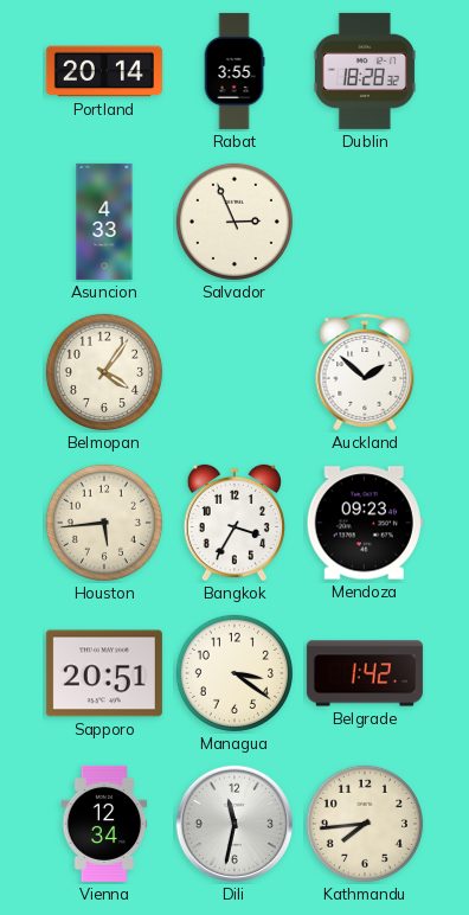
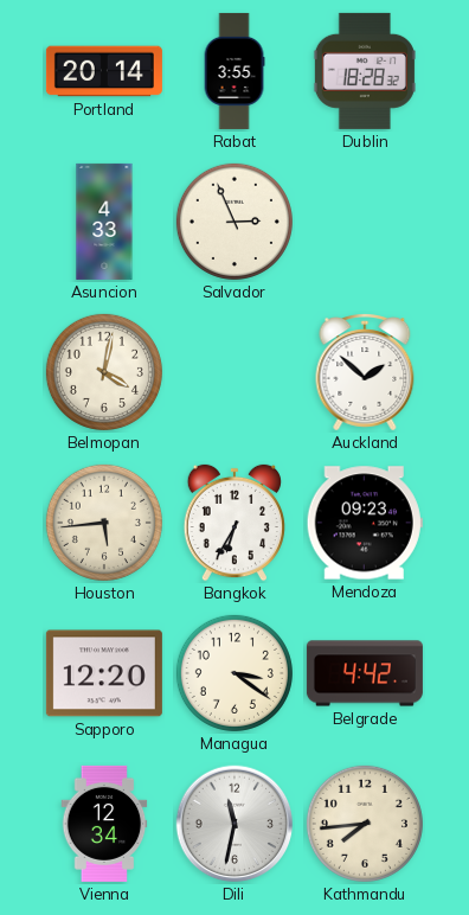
Belmopan: 4:06 -> 4:02 (104, 372)
Bangkok: 3:35 -> 6:35 (233, 523)
Sapporo: 20:51 -> 12:20 (104, 673)
Belgrade: 1:42 -> 4:42 (365, 673)
